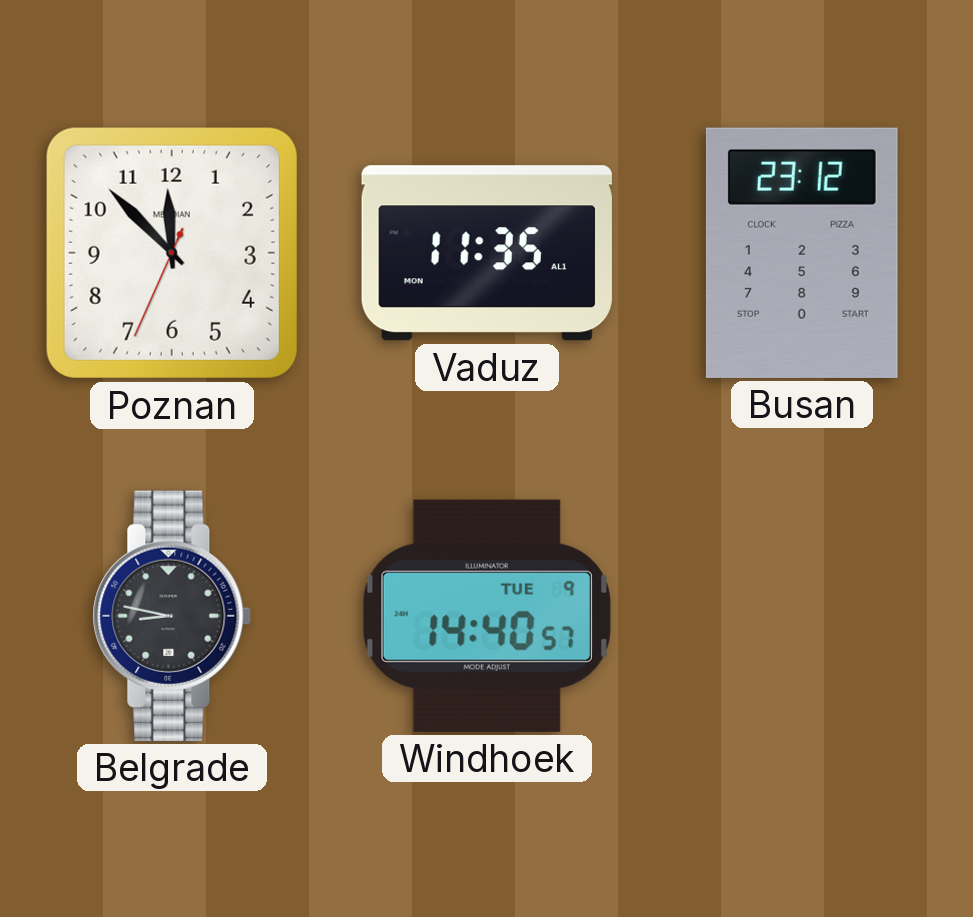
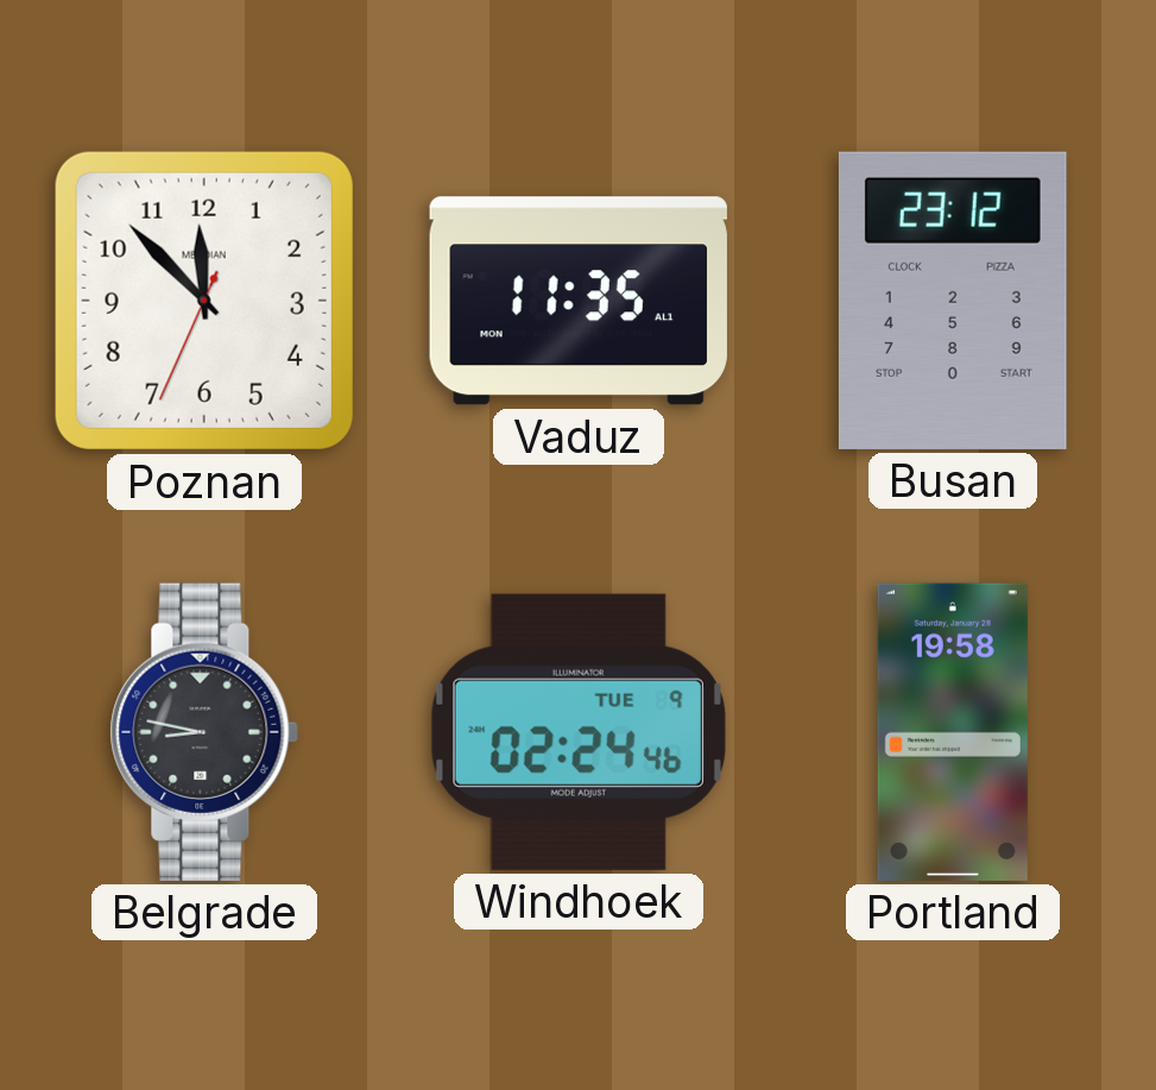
Windhoek: 14:40 -> 02:24 (579, 732)
Portland: none -> 19:58 (953, 732)
